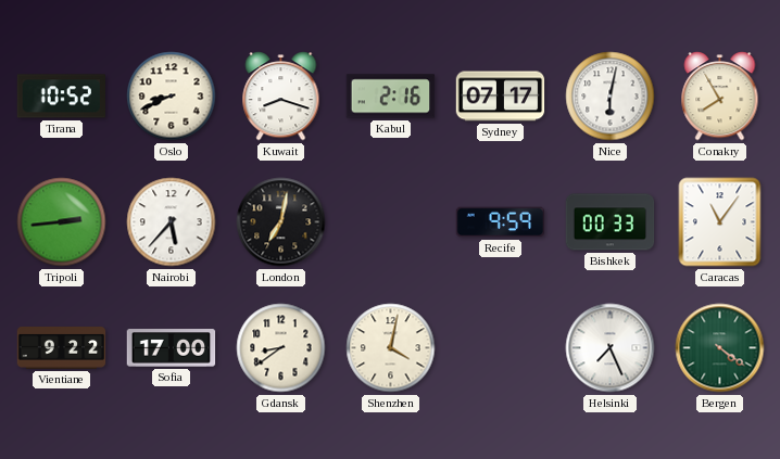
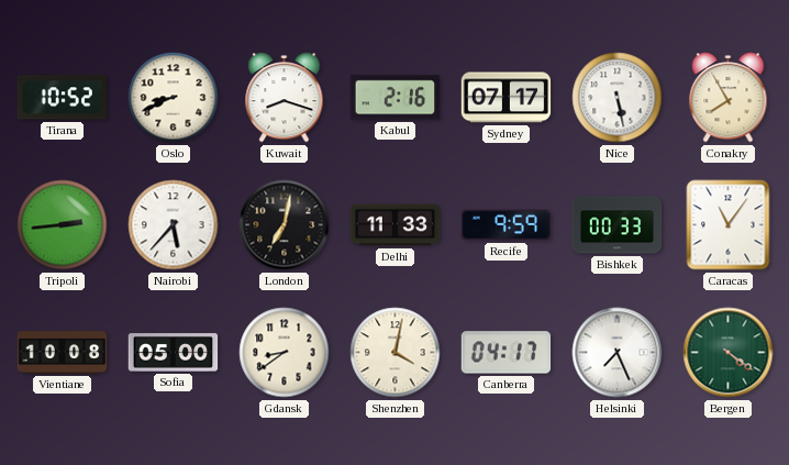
Nice: 6:02 -> 5:28 (618, 98)
Delhi: none -> 11:33 (396, 225)
Vientiane: 9:22 -> 10:08 (63, 353)
Sofia: 17:00 -> 05:00 (174, 353)
Canberra: none -> 04:17 (507, 353)
